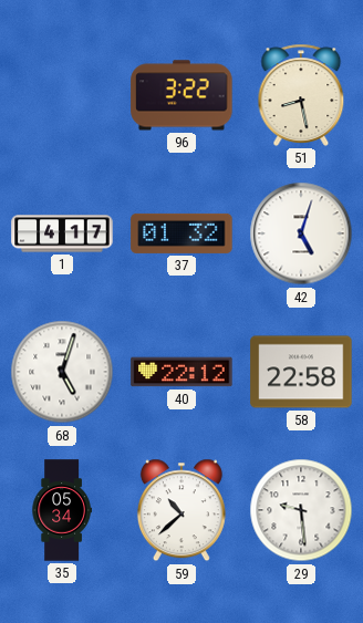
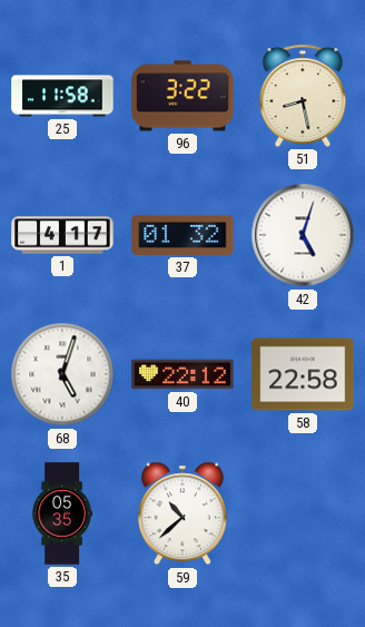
25: none -> 11:58 (62, 96)
35: 05:34 -> 05:35 (62, 513)
29: 9:29 -> none (301, 510)
